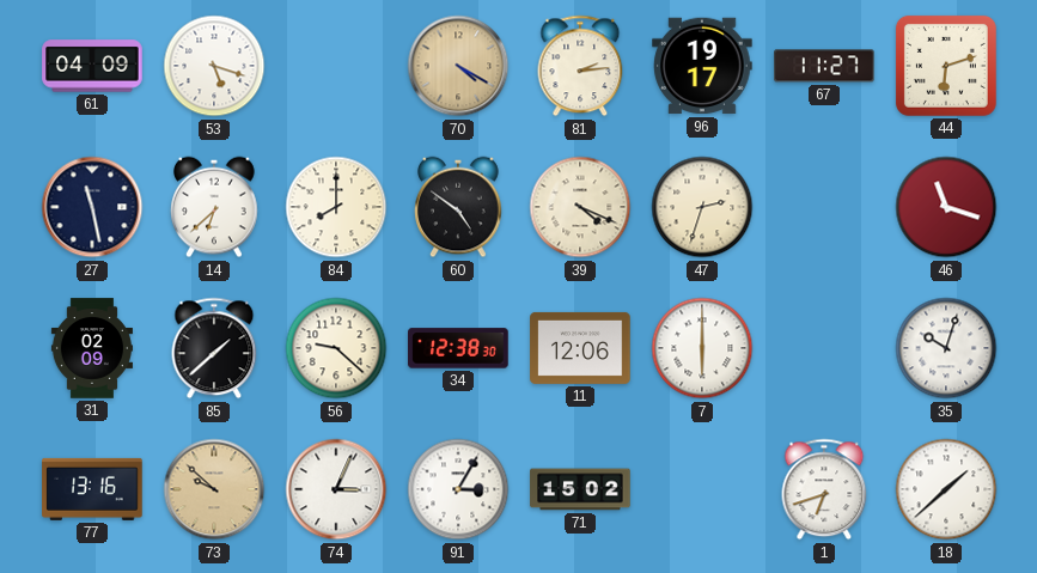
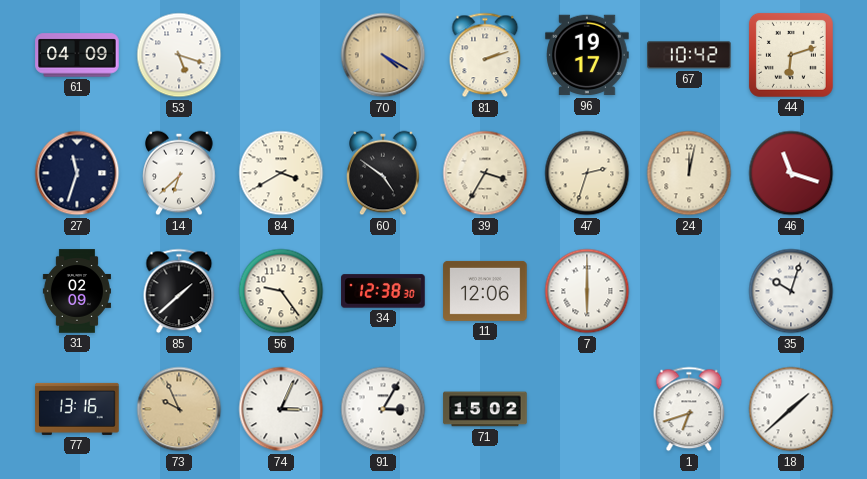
81: 2:14 -> 2:12 (485, 55)
67: 11:27 -> 10:42 (689, 55)
27: 11:28 -> 11:33 (77, 173)
84: 8:00 -> 3:40 (281, 173)
39: 4:19 -> 3:35 (485, 173)
24: none -> 12:02 (689, 173)
56: 9:22 -> 9:24 (281, 291)
73: 9:52 -> 9:56 (179, 409)
